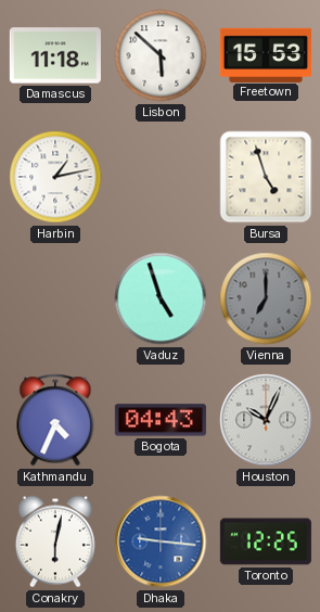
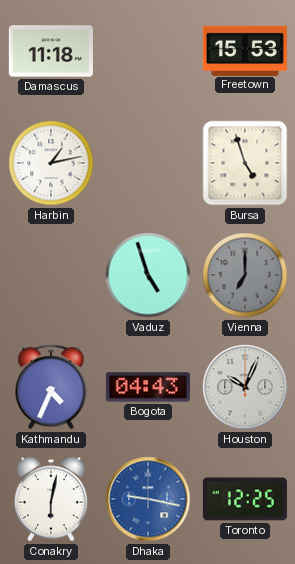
Lisbon: 5:52 -> none (161, 55)
Dhaka: 9:16 -> 9:17 (148, 499)
